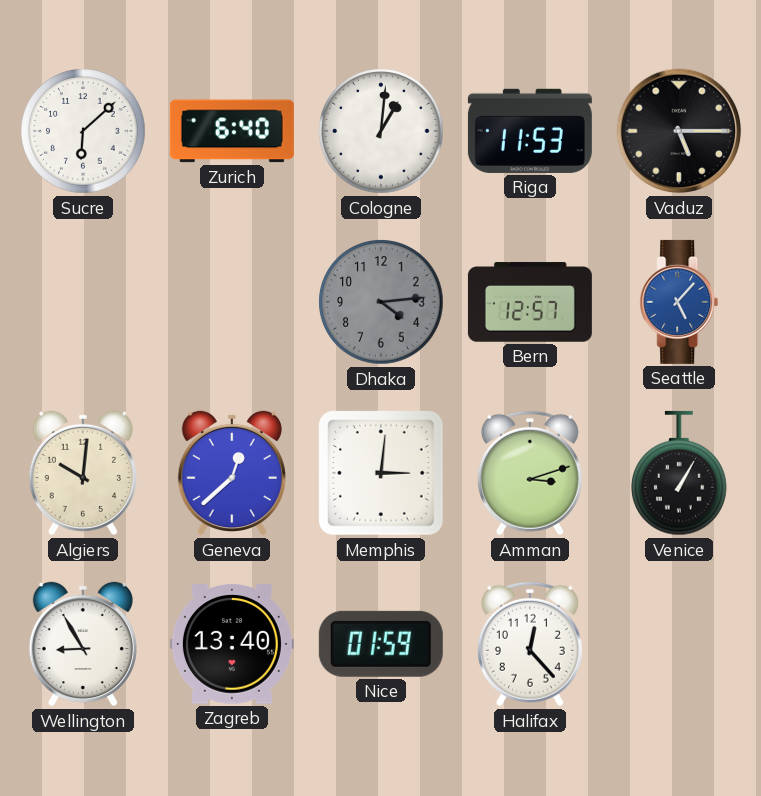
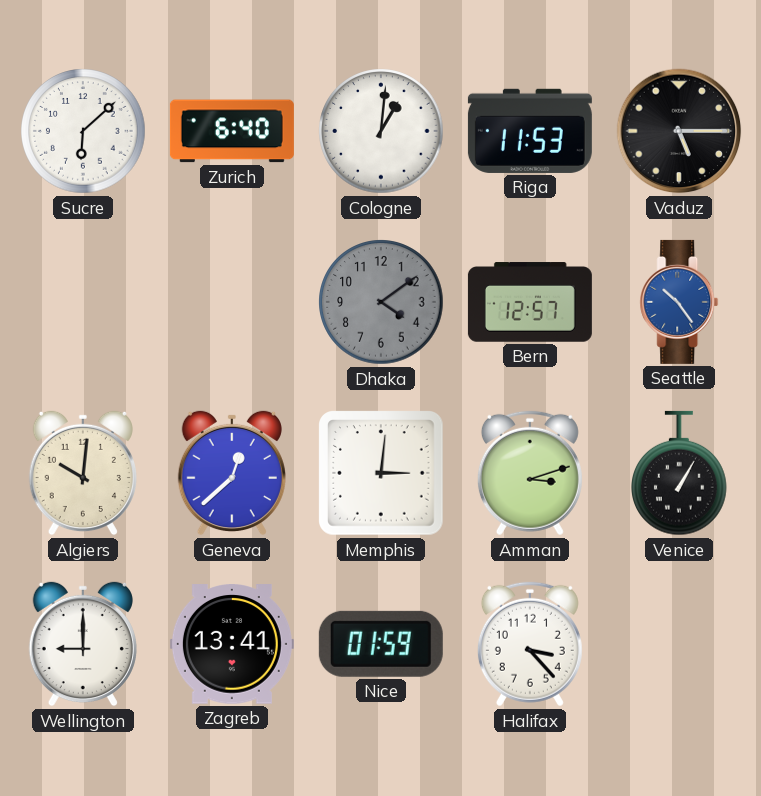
Dhaka: 4:14 -> 4:09 (381, 302)
Seattle: 5:07 -> 10:24 (679, 302)
Wellington: 8:55 -> 9:00 (83, 644)
Zagreb: 13:40 -> 13:41 (232, 644)
Halifax: 12:23 -> 3:23 (530, 644)
